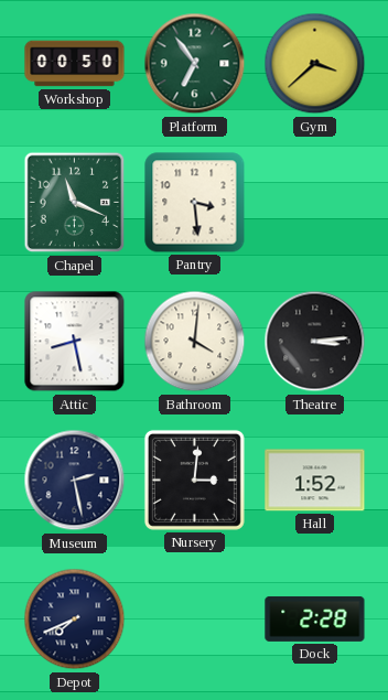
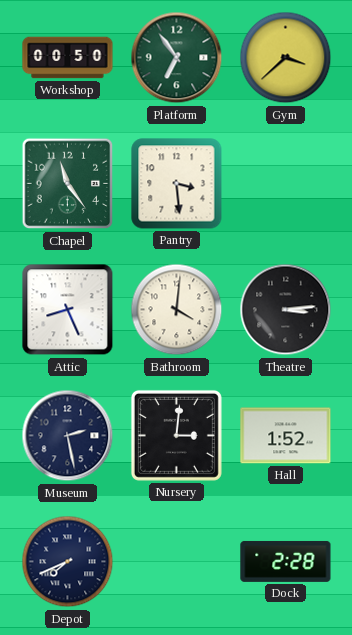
Chapel: 11:19 -> 11:24 (68, 184)
Attic: 8:28 -> 8:26 (68, 310)
